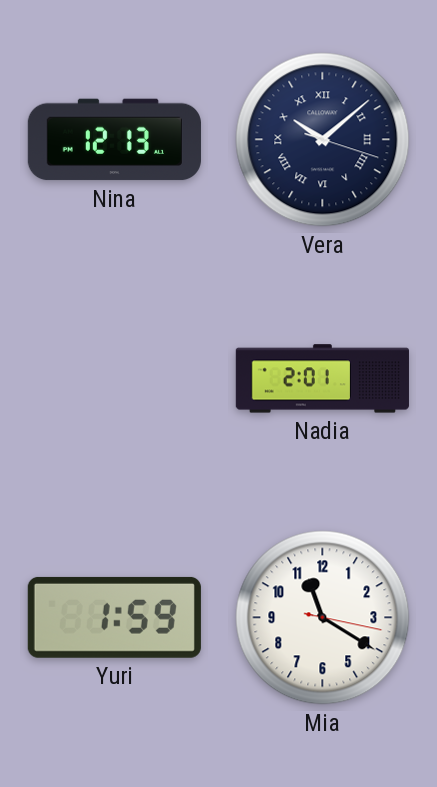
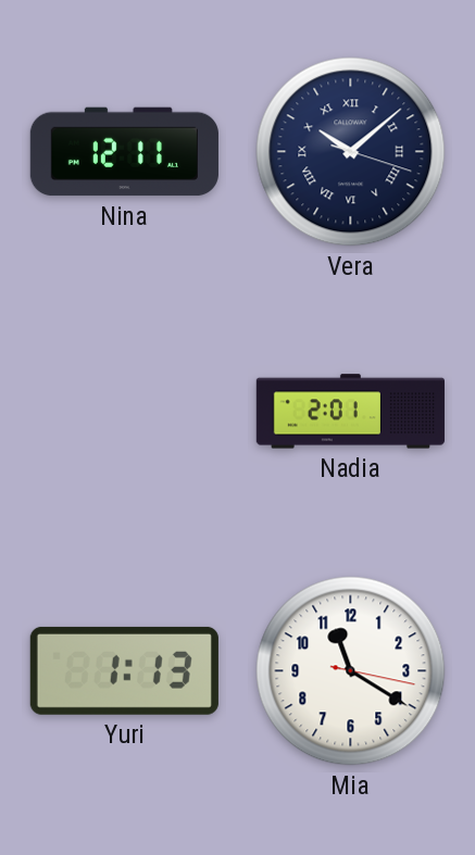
Nina: 12:13 -> 12:11 (124, 152)
Yuri: 1:59 -> 1:13 (124, 670)
